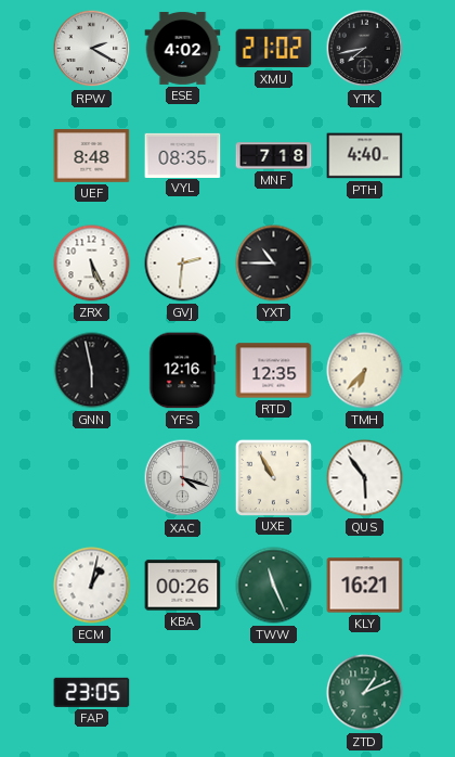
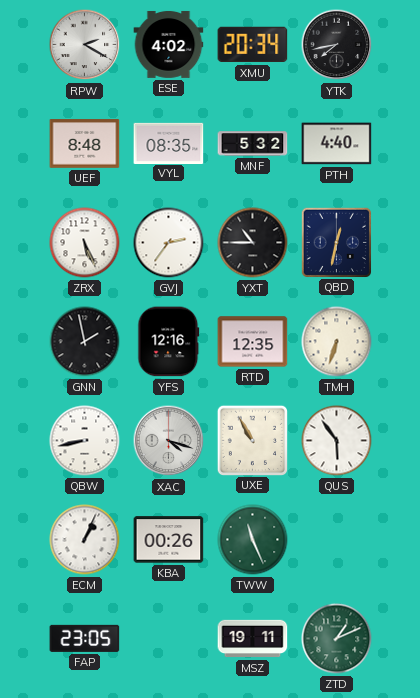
XMU: 21:02 -> 20:34 (253, 45)
MNF: 7:18 -> 5:32 (253, 144)
GVJ: 2:31 -> 2:36 (169, 243)
QBD: none -> 12:32 (336, 242)
GNN: 5:58 -> 1:58 (85, 342)
TMH: 6:37 -> 6:33 (337, 342)
QBW: none -> 8:43 (85, 441)
ECM: 1:02 -> 1:04 (85, 540)
KLY: 16:21 -> none (365, 586)
MSZ: none -> 19:11 (253, 639)
